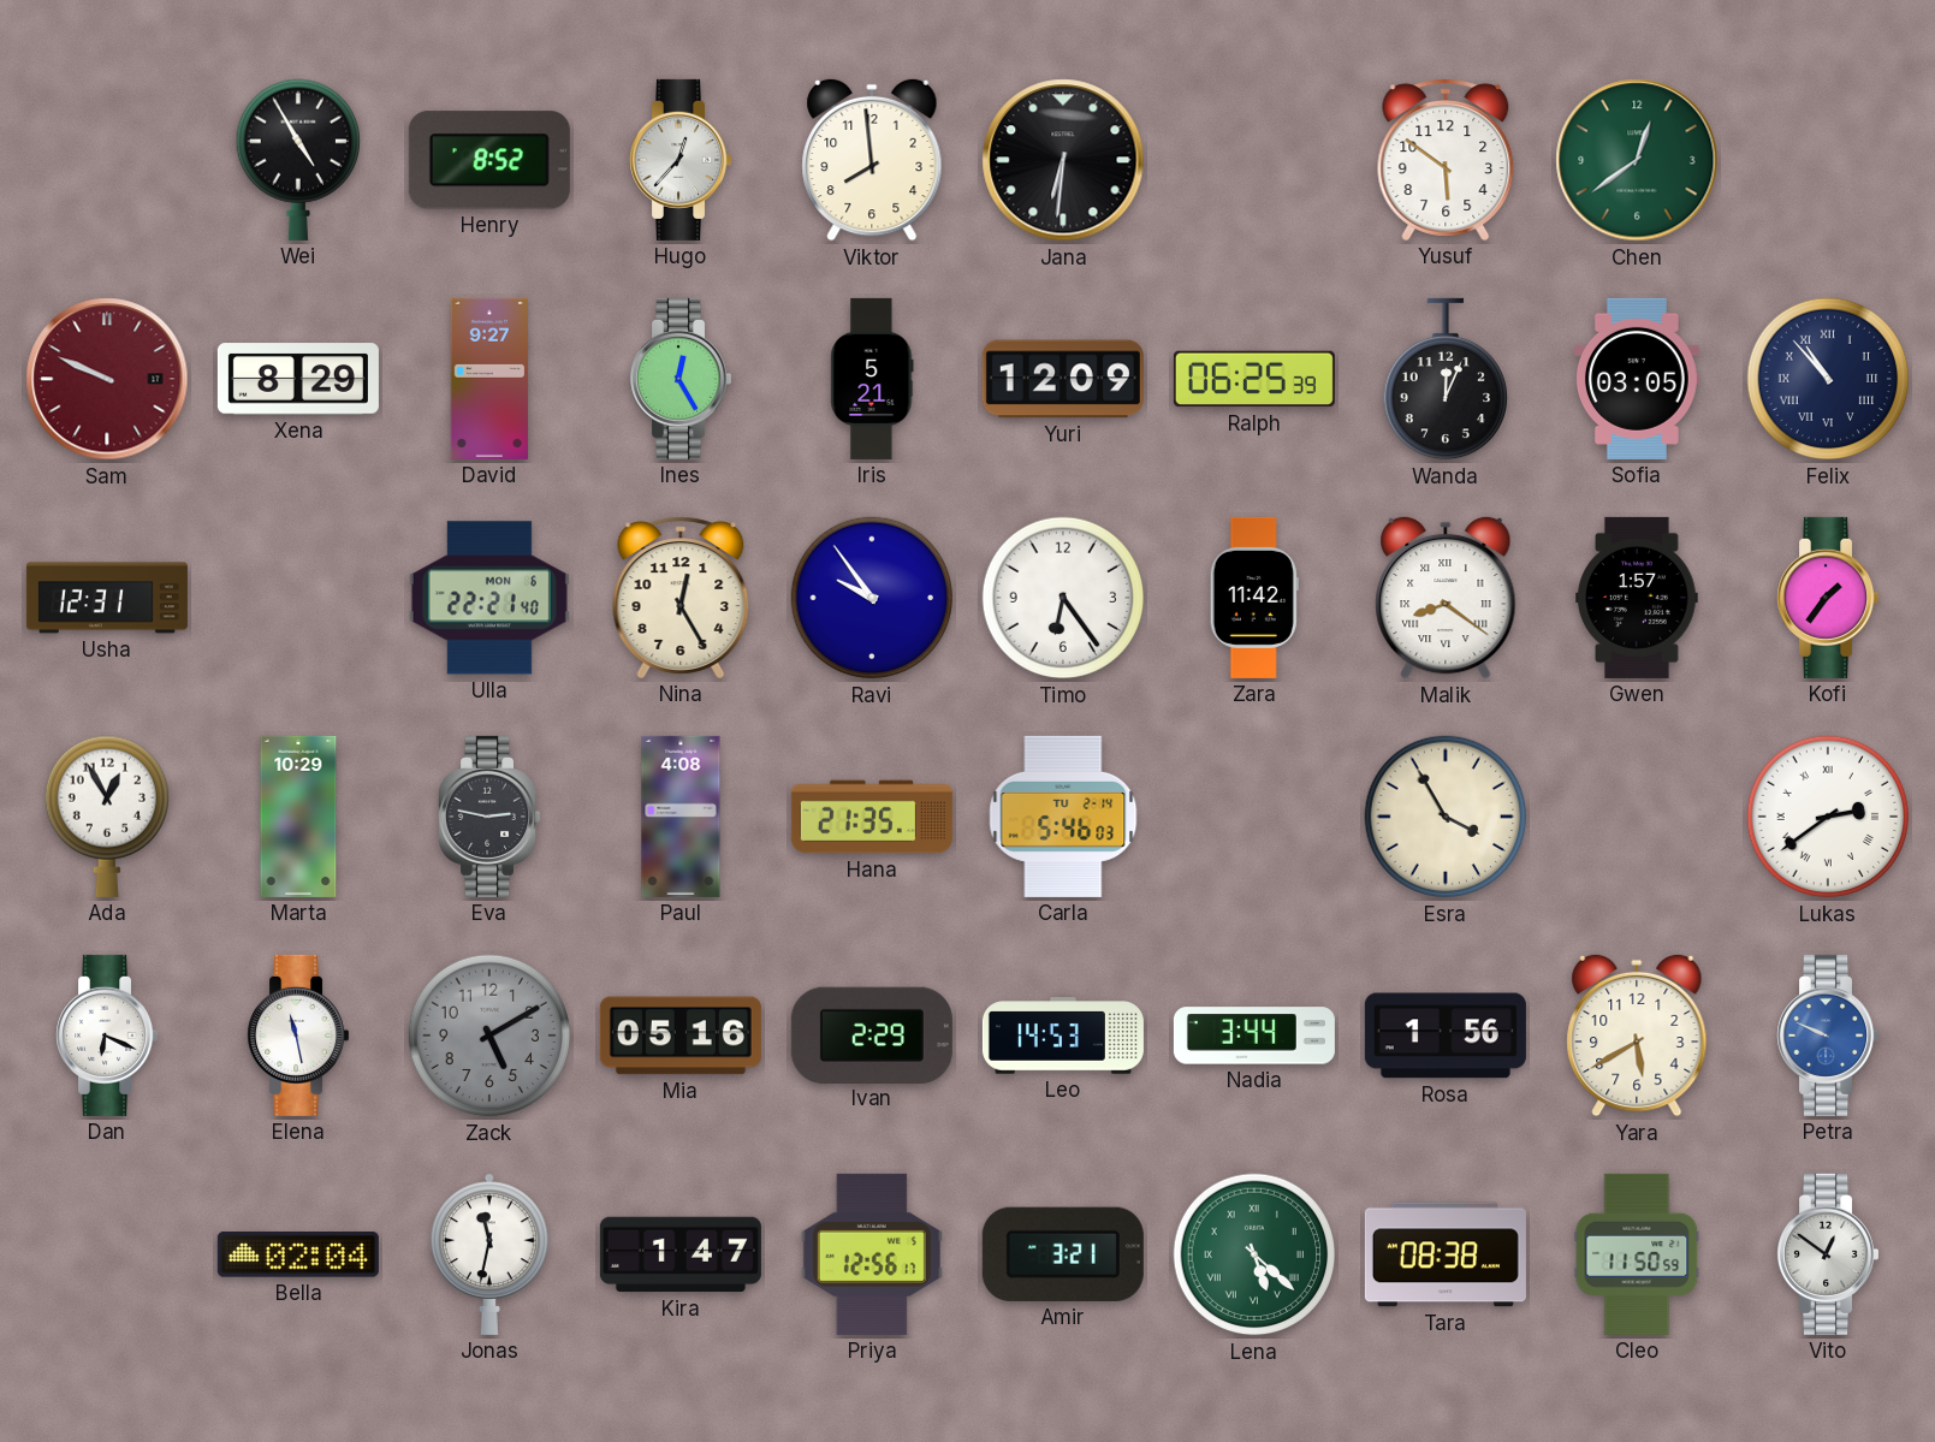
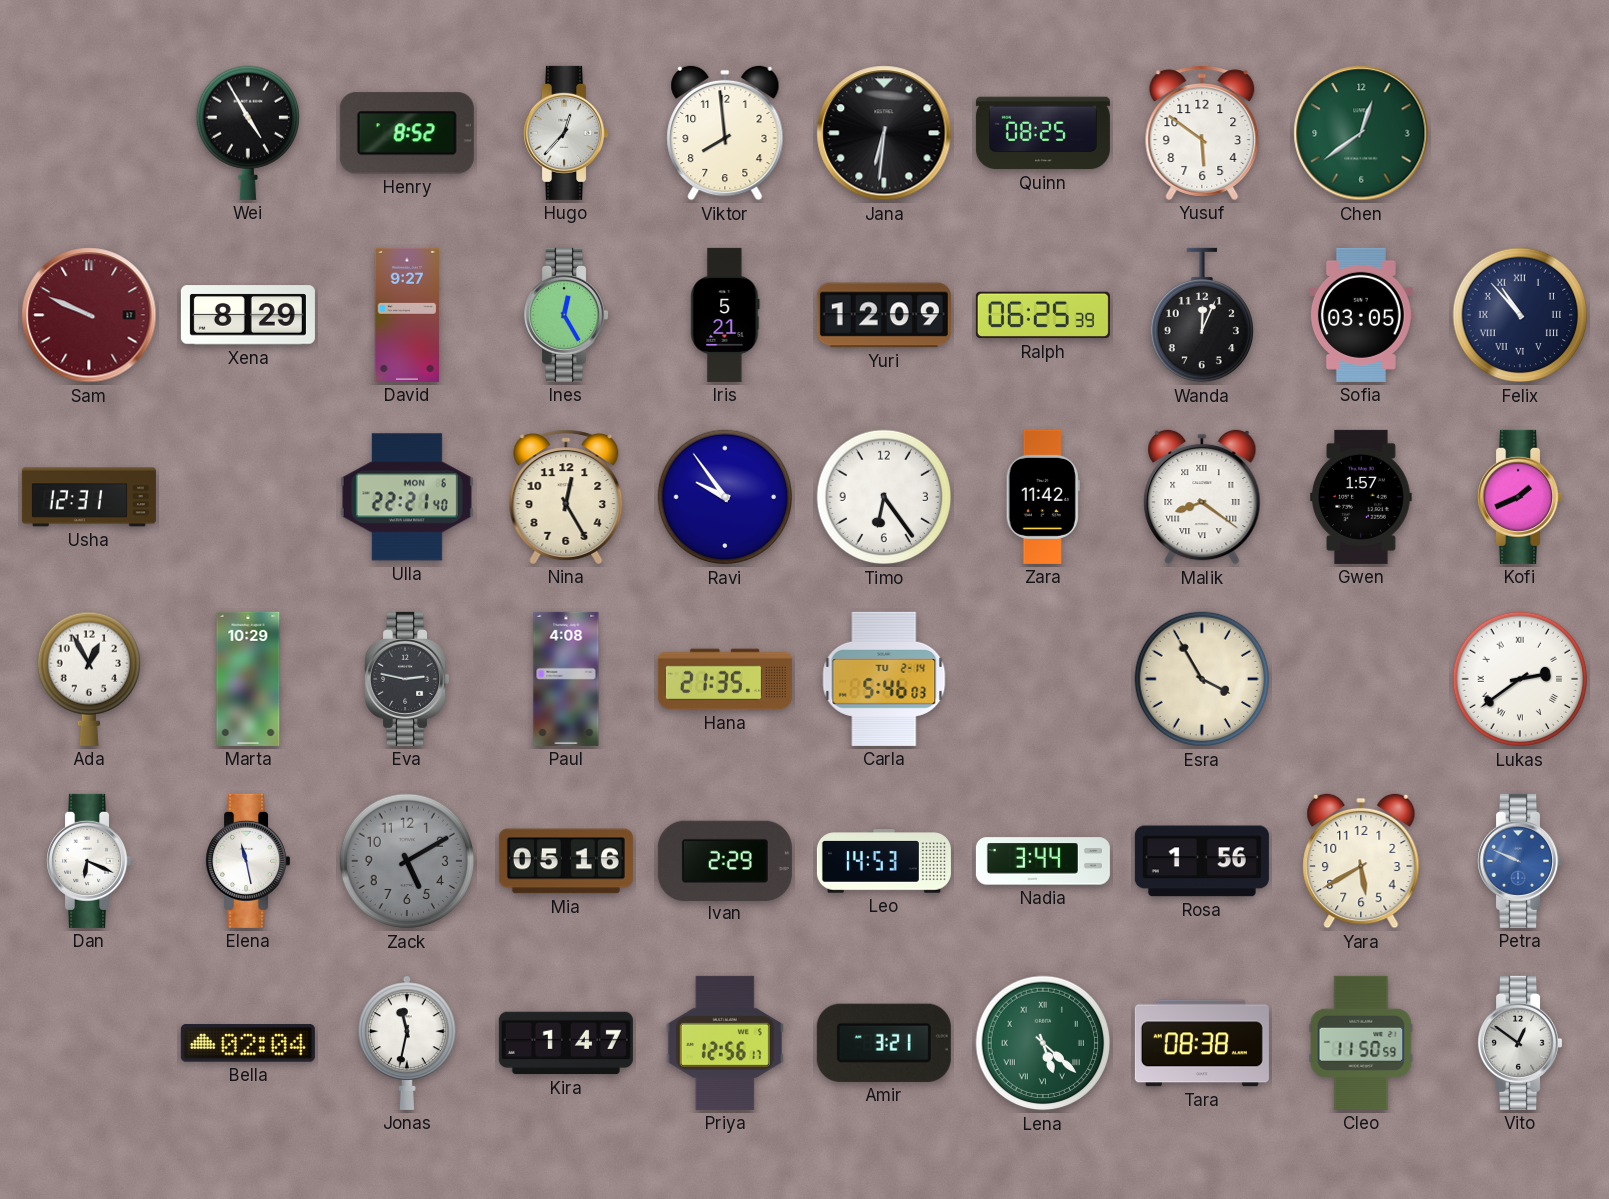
Quinn: none -> 08:25 (1043, 133)
Kofi: 1:36 -> 1:41 (1520, 497)
